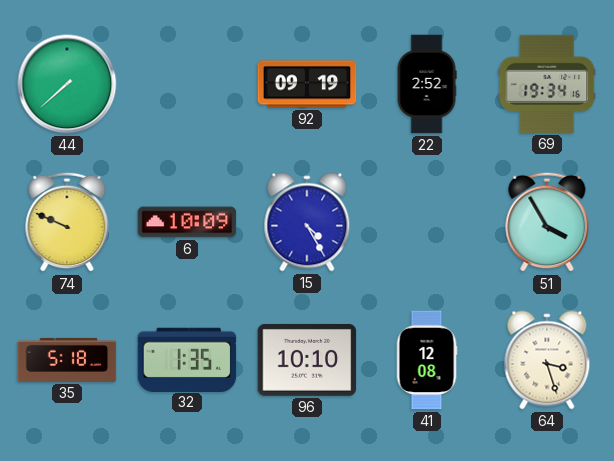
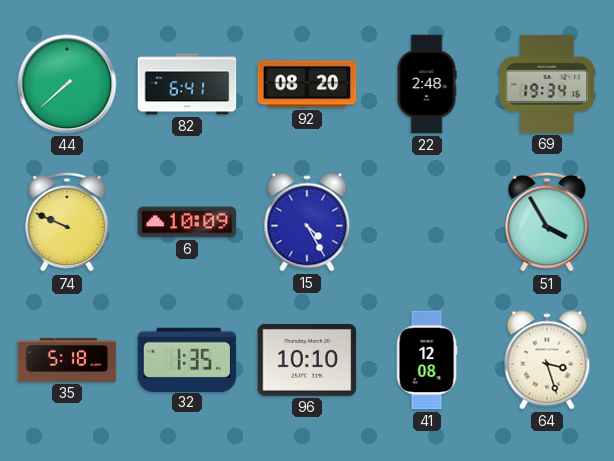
82: none -> 6:41 (187, 84)
92: 09:19 -> 08:20 (307, 84)
22: 2:52 -> 2:48 (427, 84)
